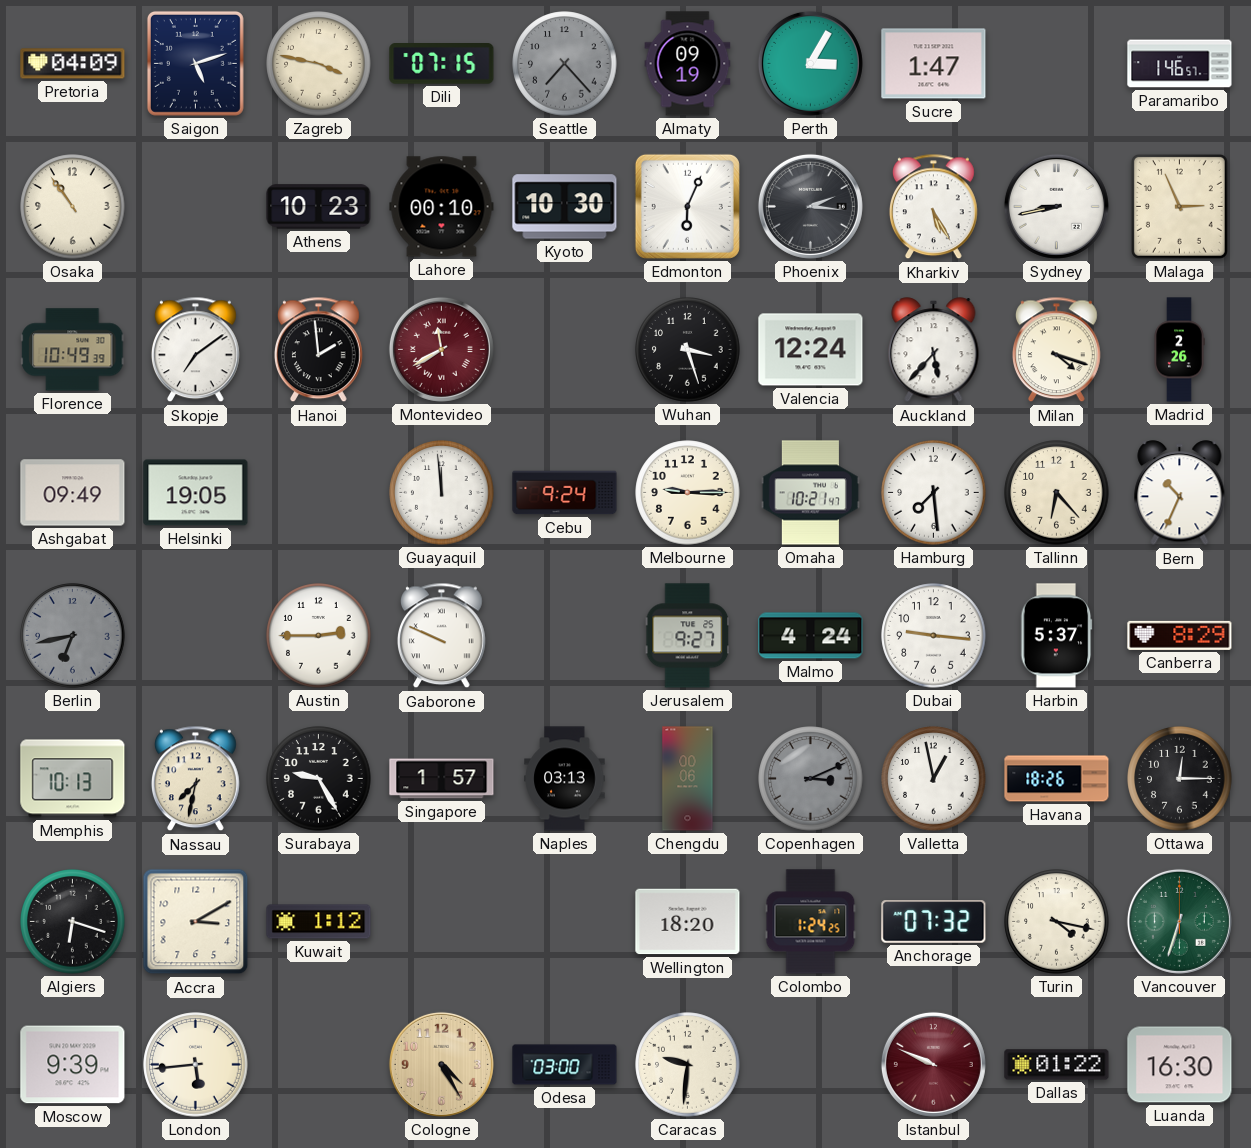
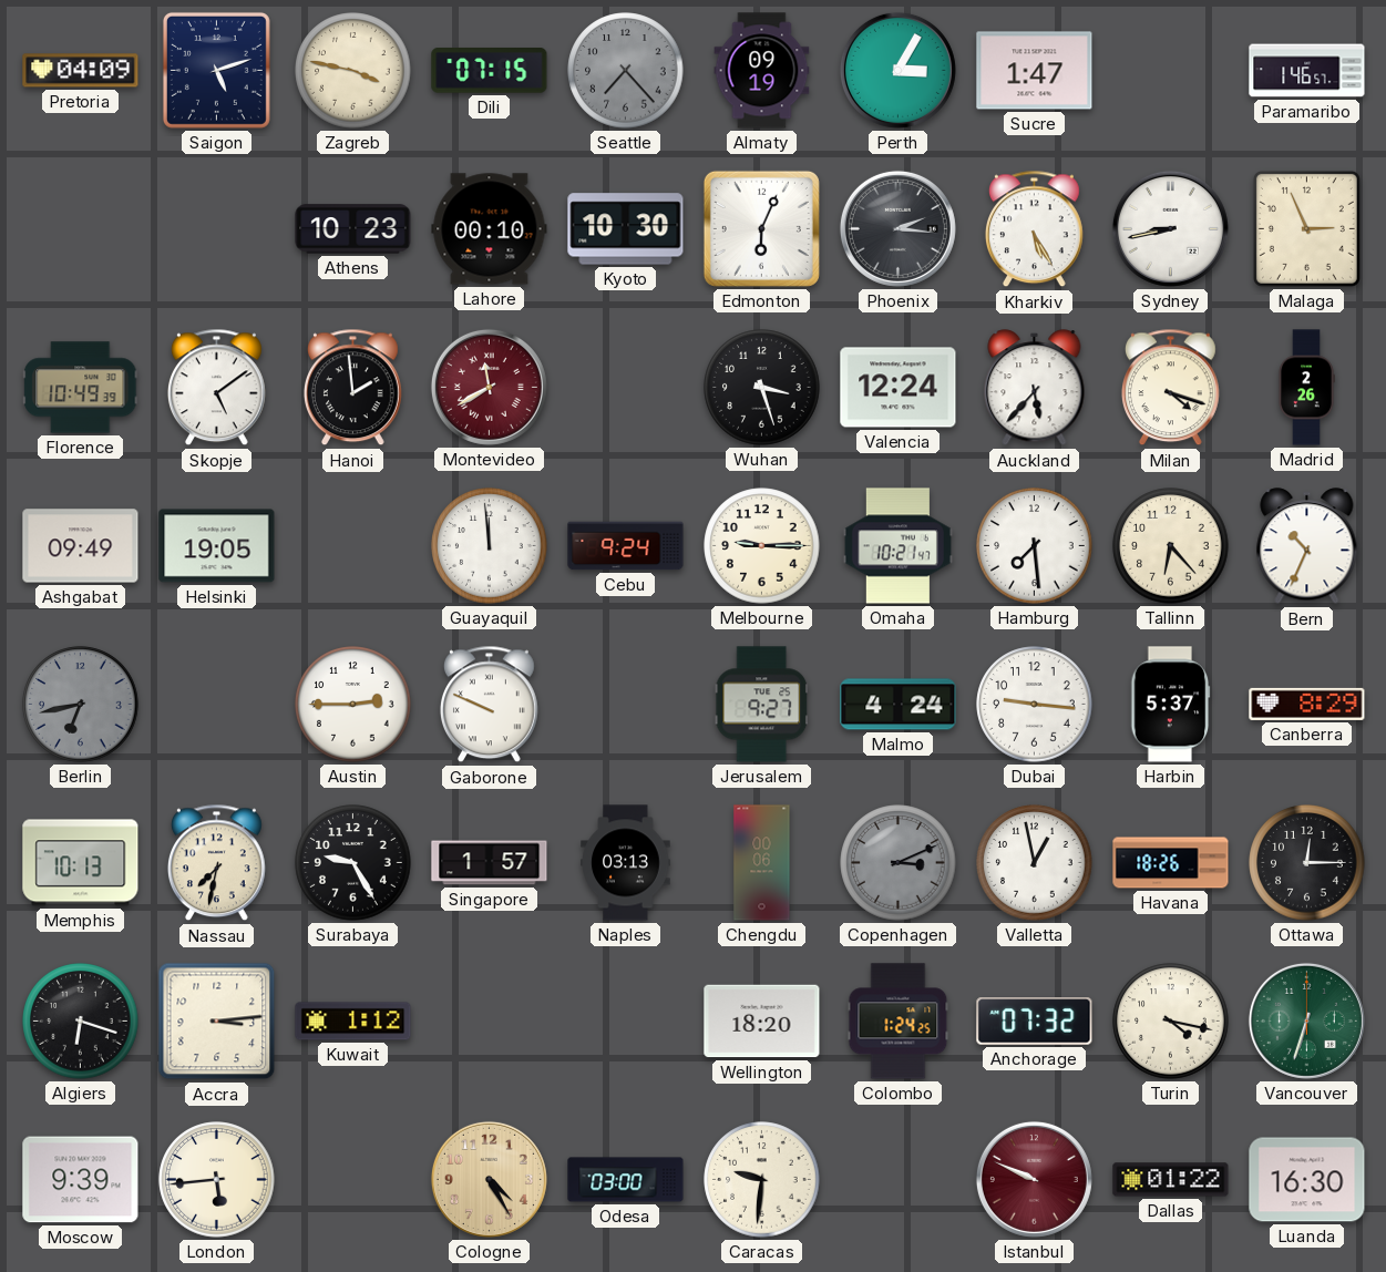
Osaka: 10:54 -> none (73, 207)
Skopje: 7:09 -> 5:09 (217, 388)
Accra: 3:10 -> 3:14 (217, 1022)
